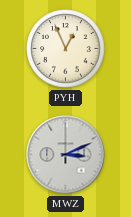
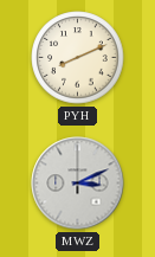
PYH: 12:56 -> 8:11 (78, 58)
